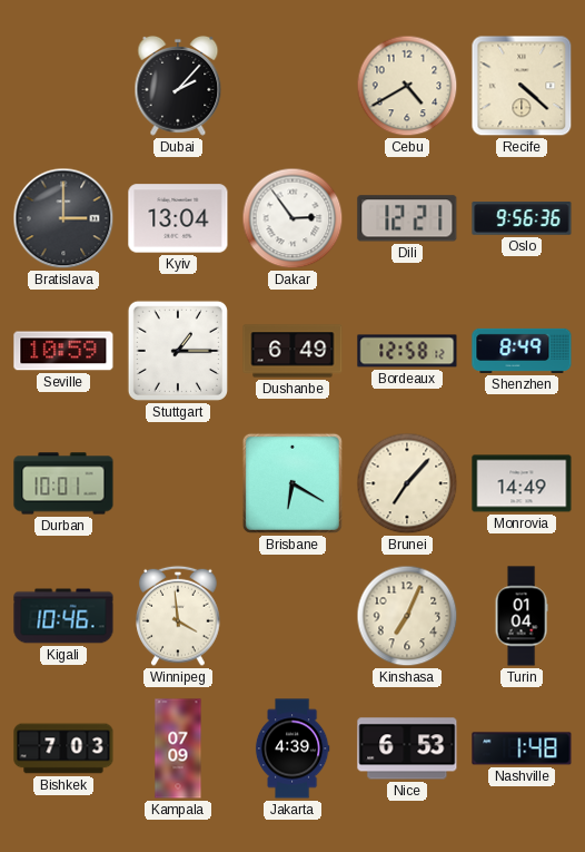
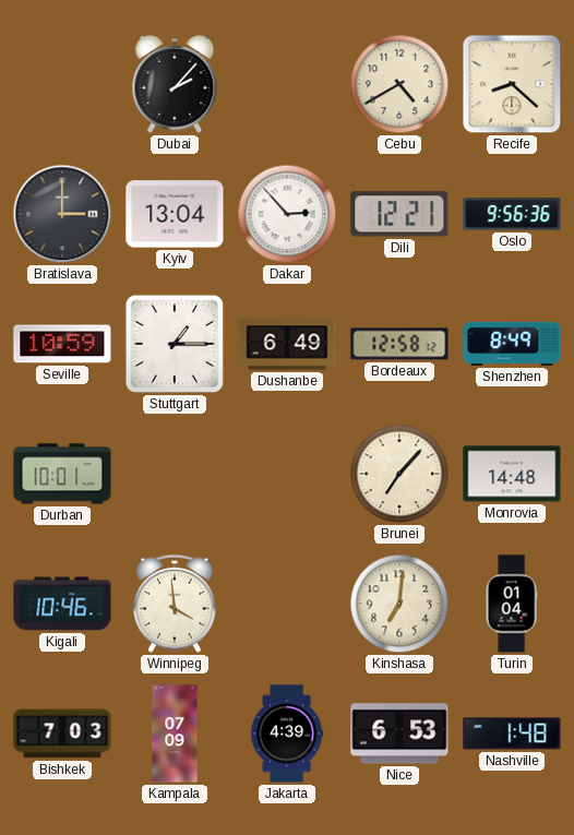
Recife: 4:22 -> 8:22 (512, 84)
Dakar: 2:54 -> 2:53 (287, 214)
Brisbane: 6:20 -> none (292, 483)
Monrovia: 14:49 -> 14:48 (512, 474)
Kinshasa: 7:04 -> 7:01 (399, 604)
